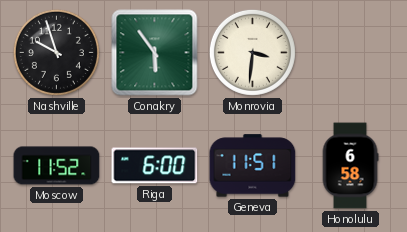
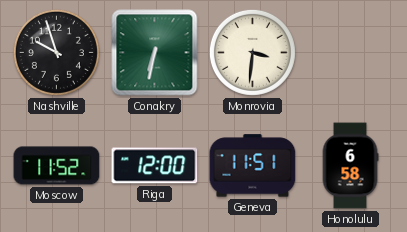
Conakry: 5:54 -> 6:32 (155, 53)
Riga: 6:00 -> 12:00 (155, 166)
